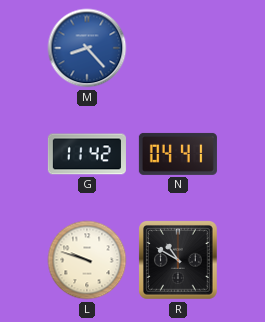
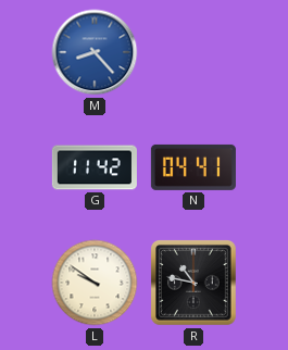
L: 9:48 -> 9:51 (95, 283)
R: 10:50 -> 10:47 (195, 284)
